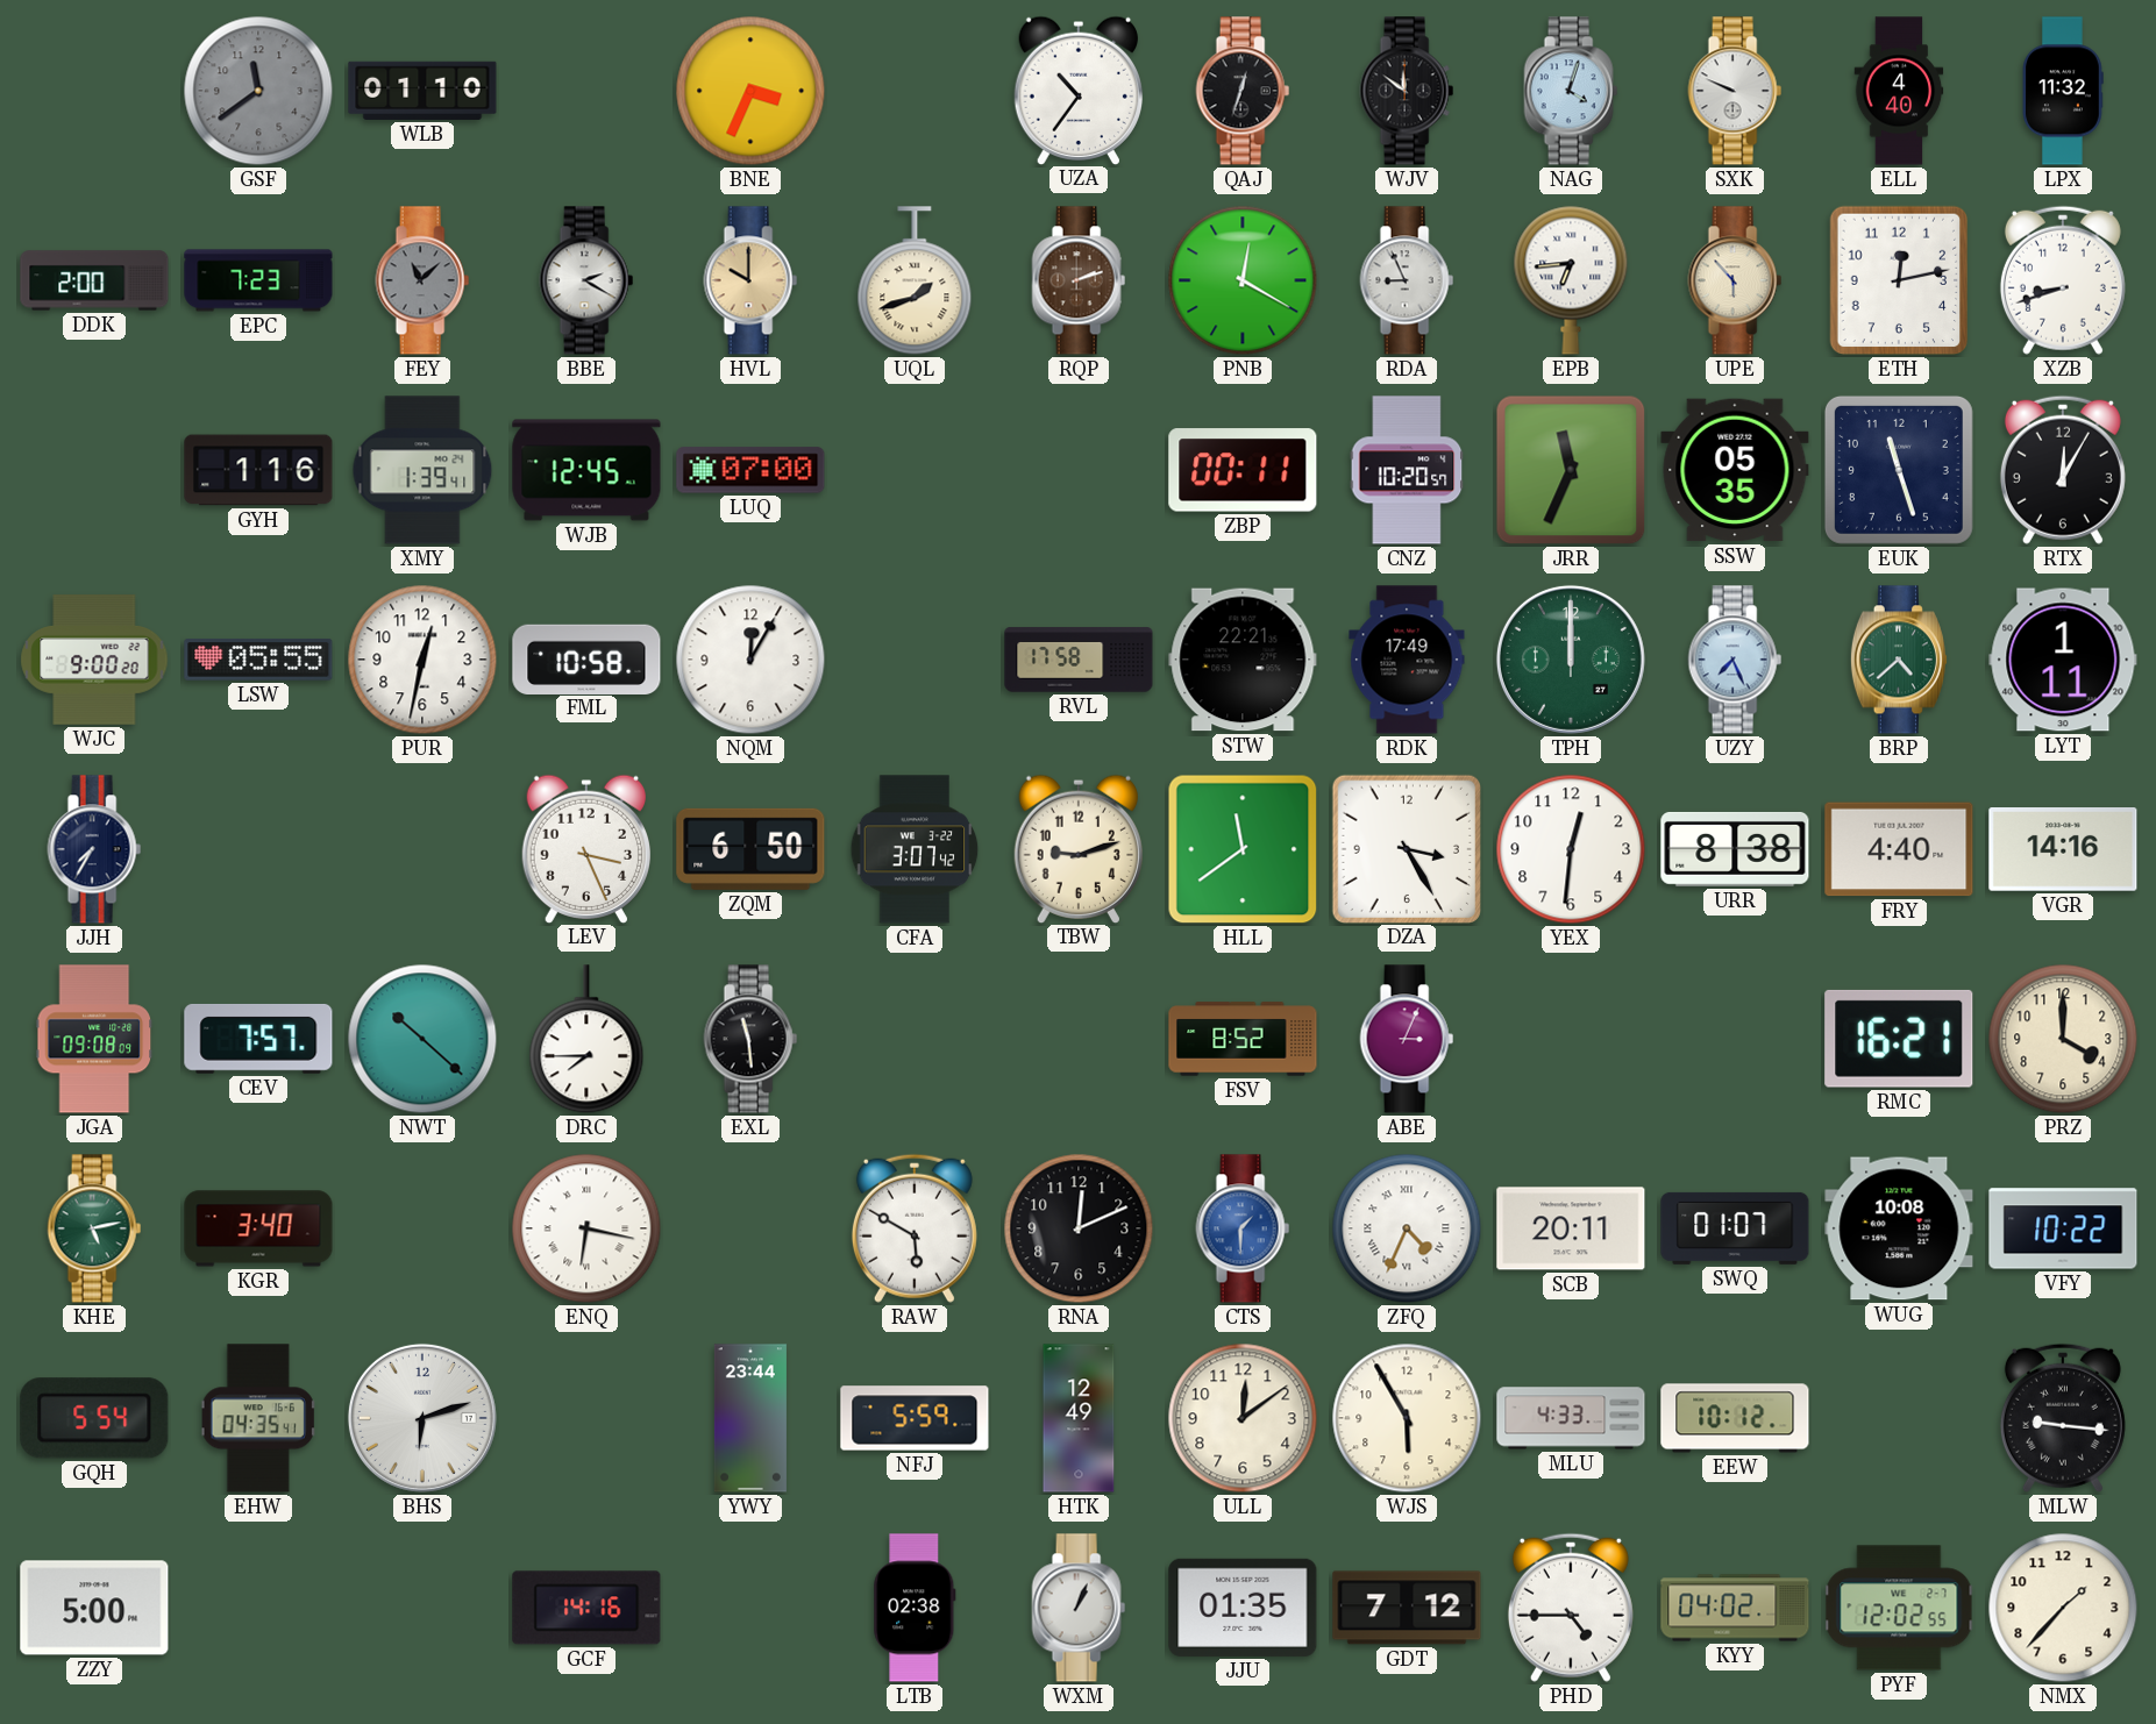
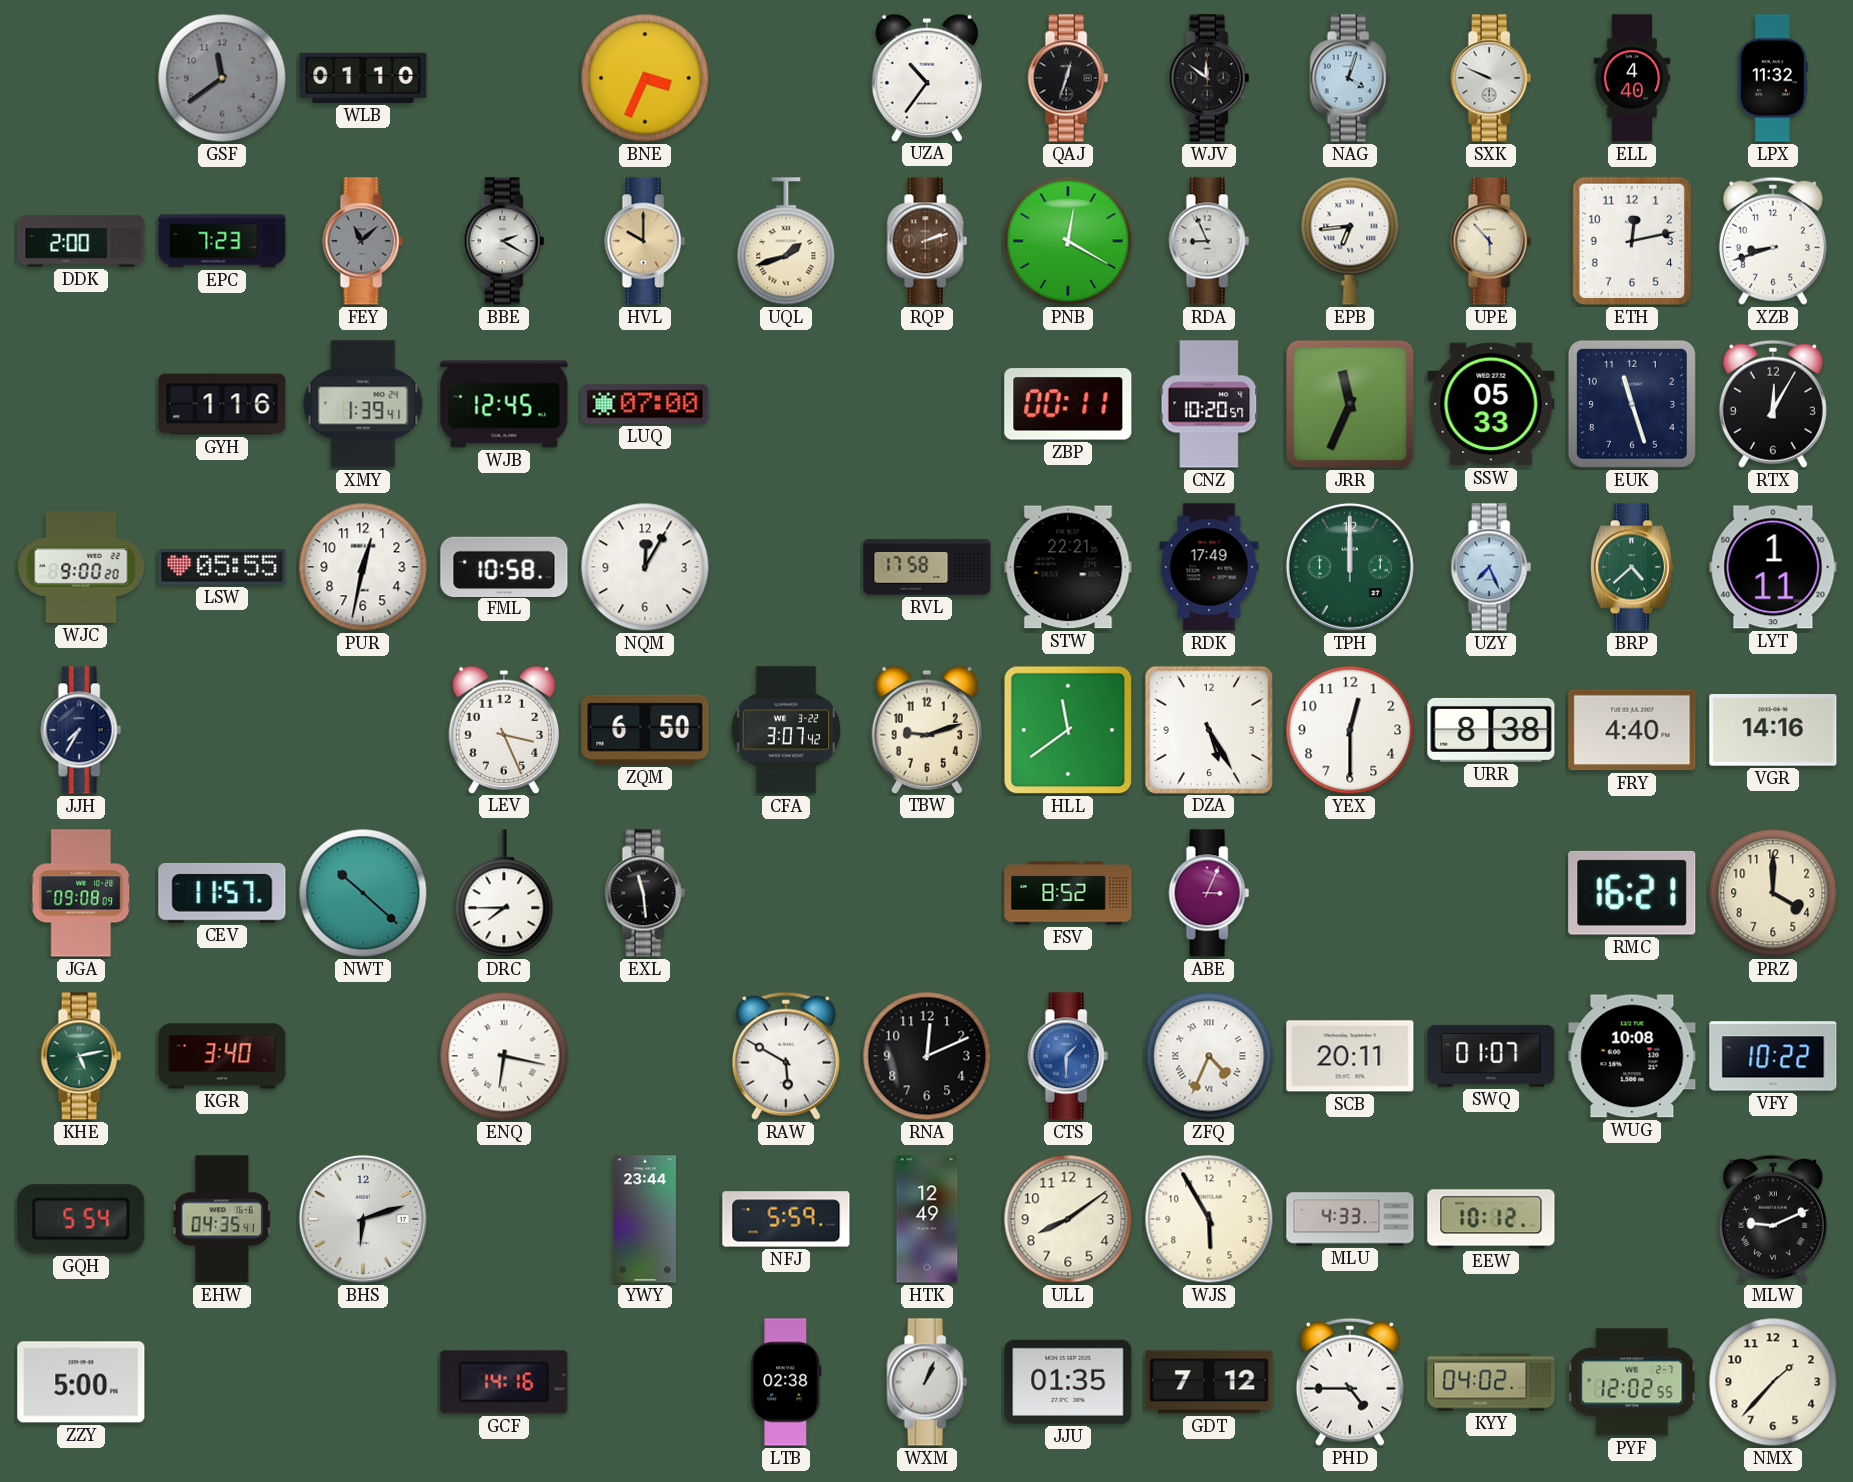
SSW: 05:35 -> 05:33 (1491, 404)
DZA: 3:25 -> 5:25 (1208, 729)
YEX: 12:31 -> 12:30 (1350, 730)
CEV: 7:57 -> 11:57 (222, 893)
ULL: 12:09 -> 8:09 (1068, 1219)
MLW: 9:16 -> 9:11 (1773, 1219)
